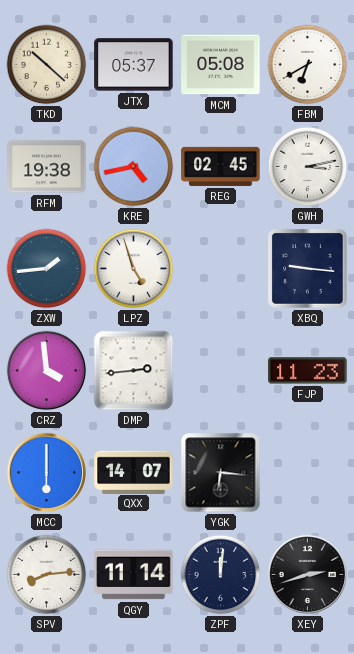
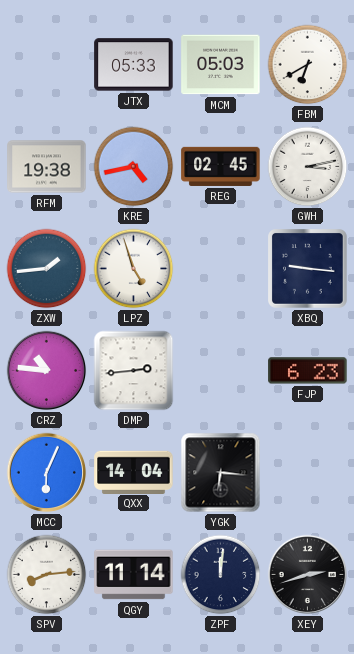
TKD: 10:22 -> none (47, 65)
JTX: 05:37 -> 05:33 (134, 65)
MCM: 05:08 -> 05:03 (221, 65)
CRZ: 3:59 -> 10:46 (47, 371)
FJP: 11:23 -> 6:23 (308, 371)
MCC: 6:00 -> 6:04 (47, 473)
QXX: 14:07 -> 14:04 (134, 472)
